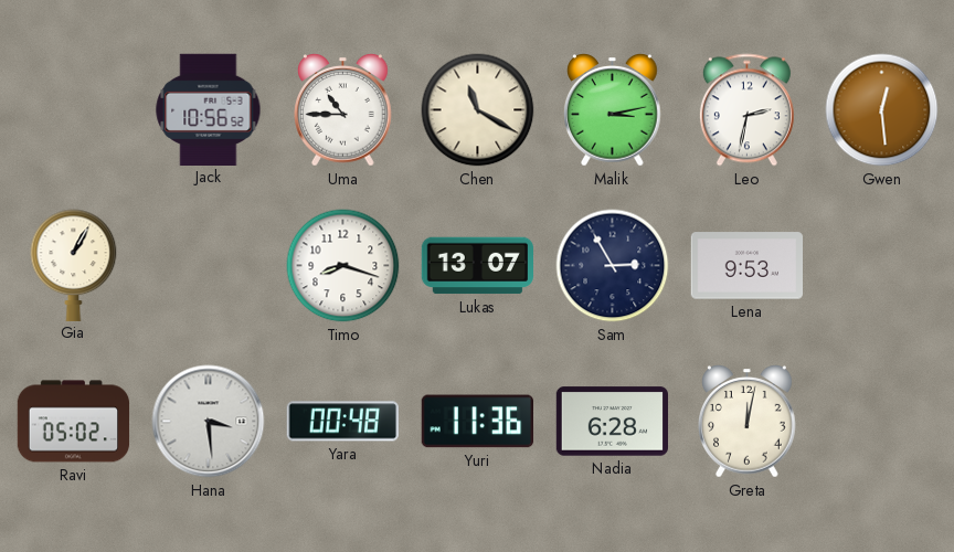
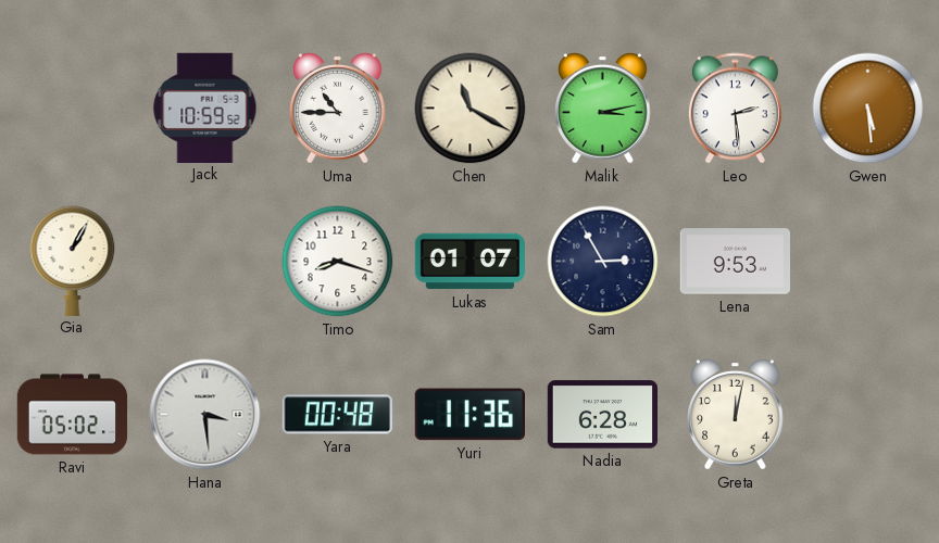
Jack: 10:56 -> 10:59 (205, 108)
Leo: 2:32 -> 2:29 (735, 109)
Gwen: 12:29 -> 5:29 (868, 109)
Lukas: 13:07 -> 01:07 (469, 262)
